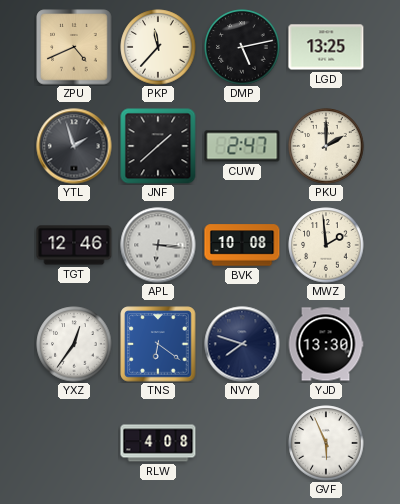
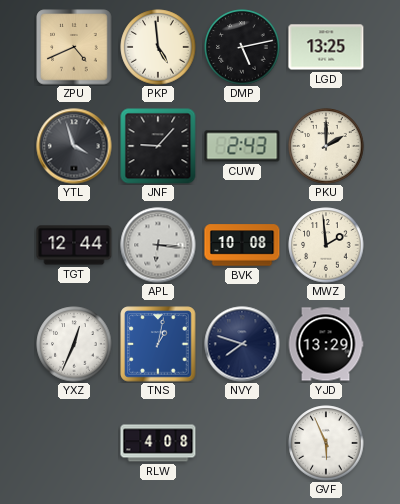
PKP: 11:37 -> 4:59 (158, 47)
YTL: 1:57 -> 3:57 (74, 146)
JNF: 1:38 -> 9:07 (158, 146)
CUW: 2:47 -> 2:43 (242, 146)
TGT: 12:46 -> 12:44 (74, 245)
YXZ: 12:36 -> 12:34 (74, 344)
TNS: 6:21 -> 1:02 (158, 344)
YJD: 13:30 -> 13:29 (326, 344)
